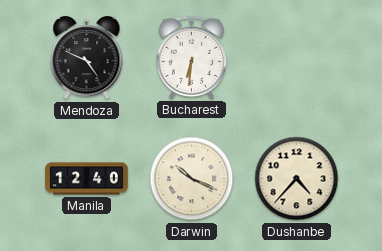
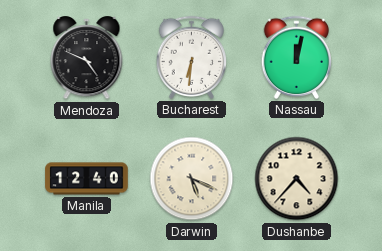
Nassau: none -> 12:02 (296, 57)
Darwin: 10:19 -> 5:19 (192, 179)
